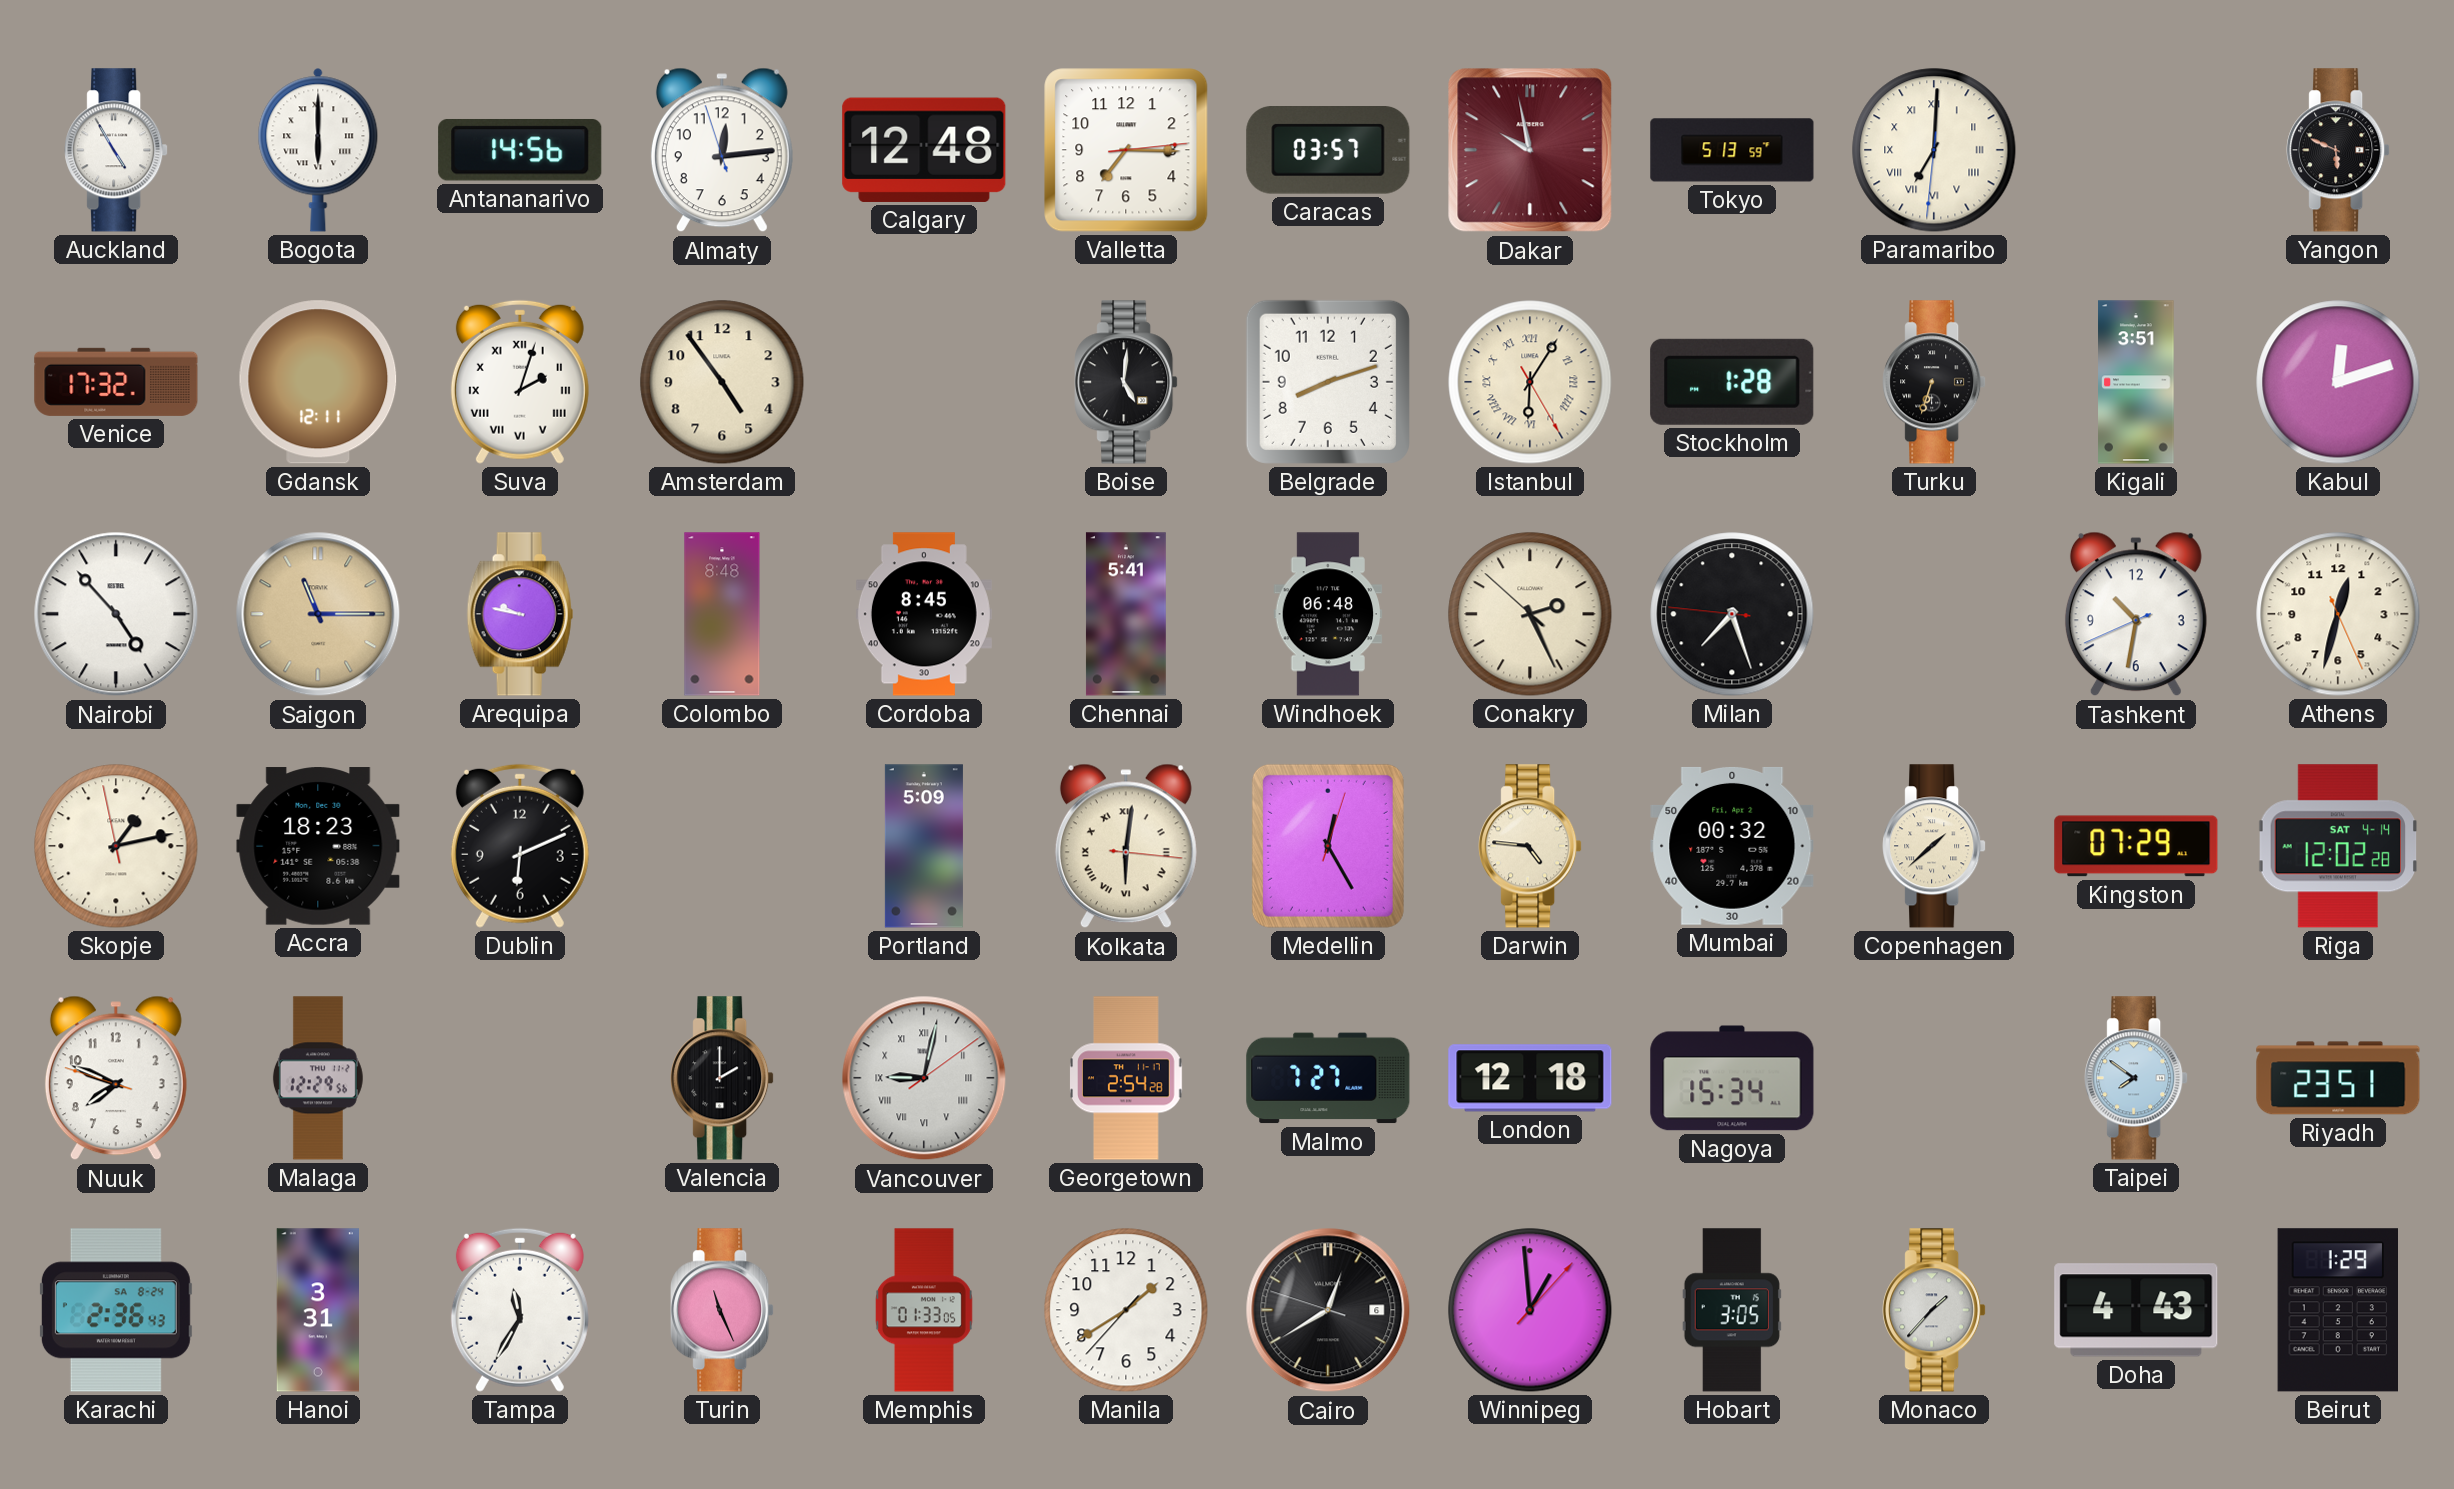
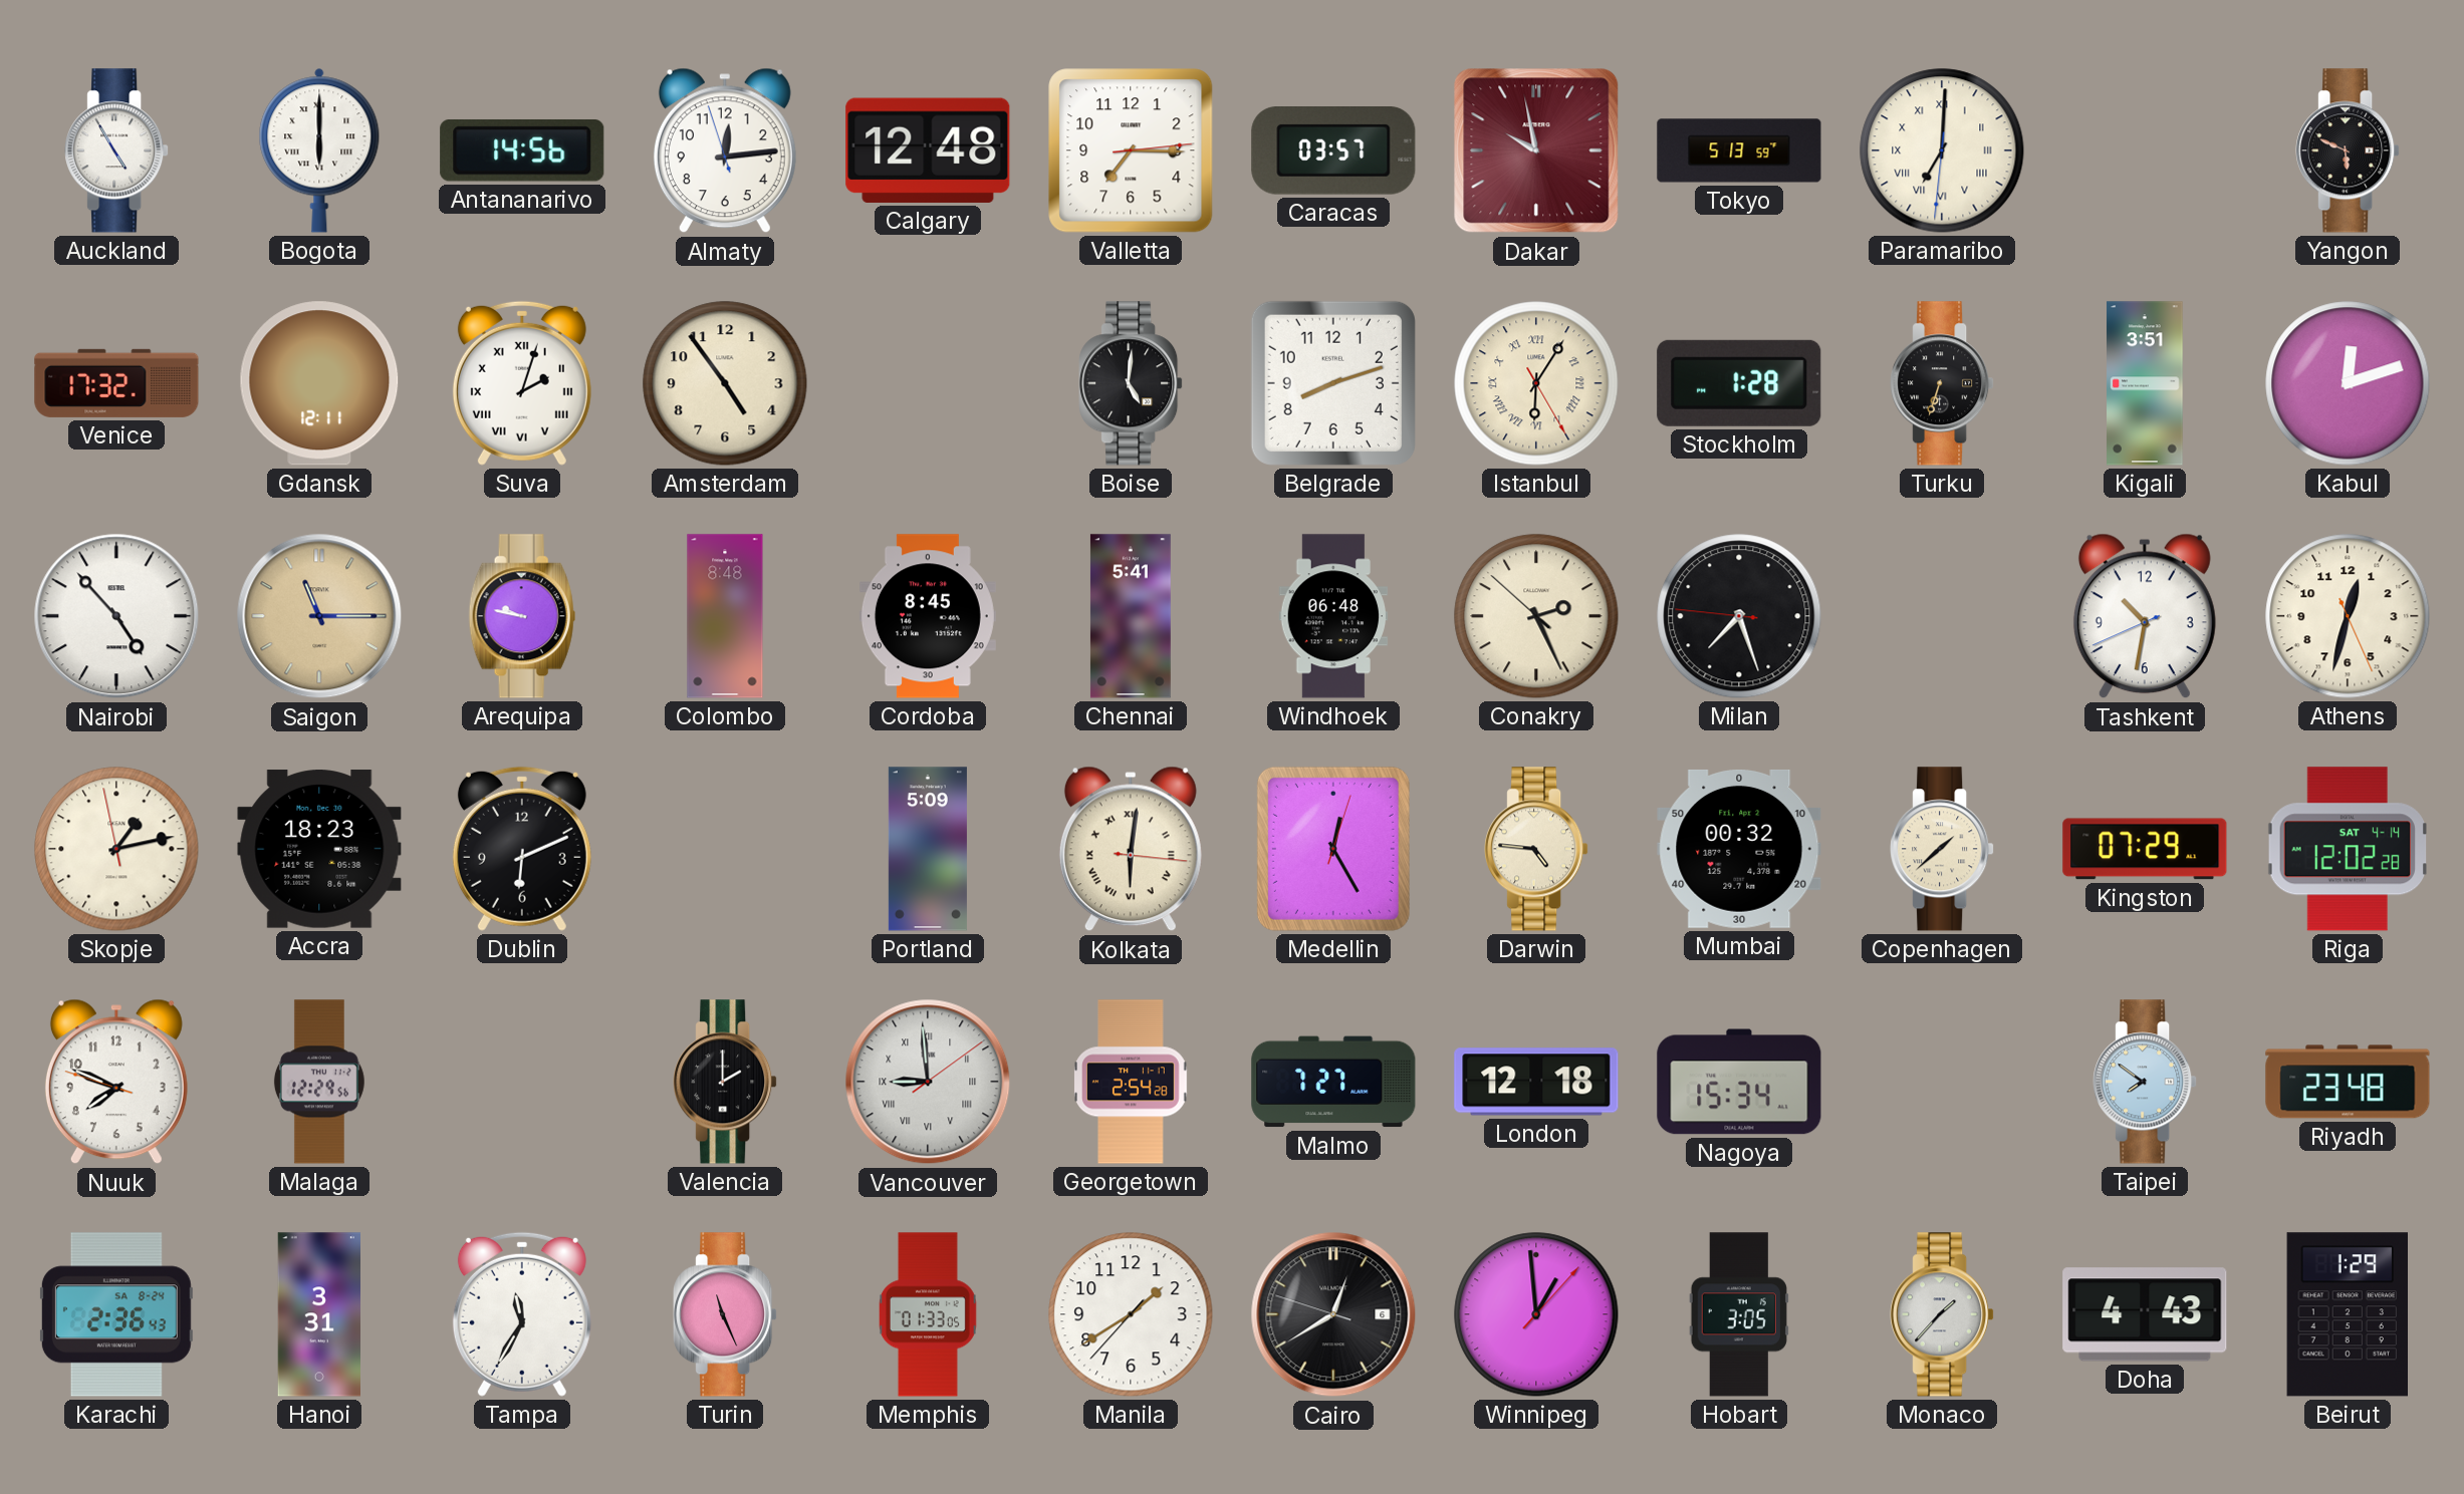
Vancouver: 9:02 -> 8:59 (928, 1082)
Riyadh: 23:51 -> 23:48 (2348, 1082)
